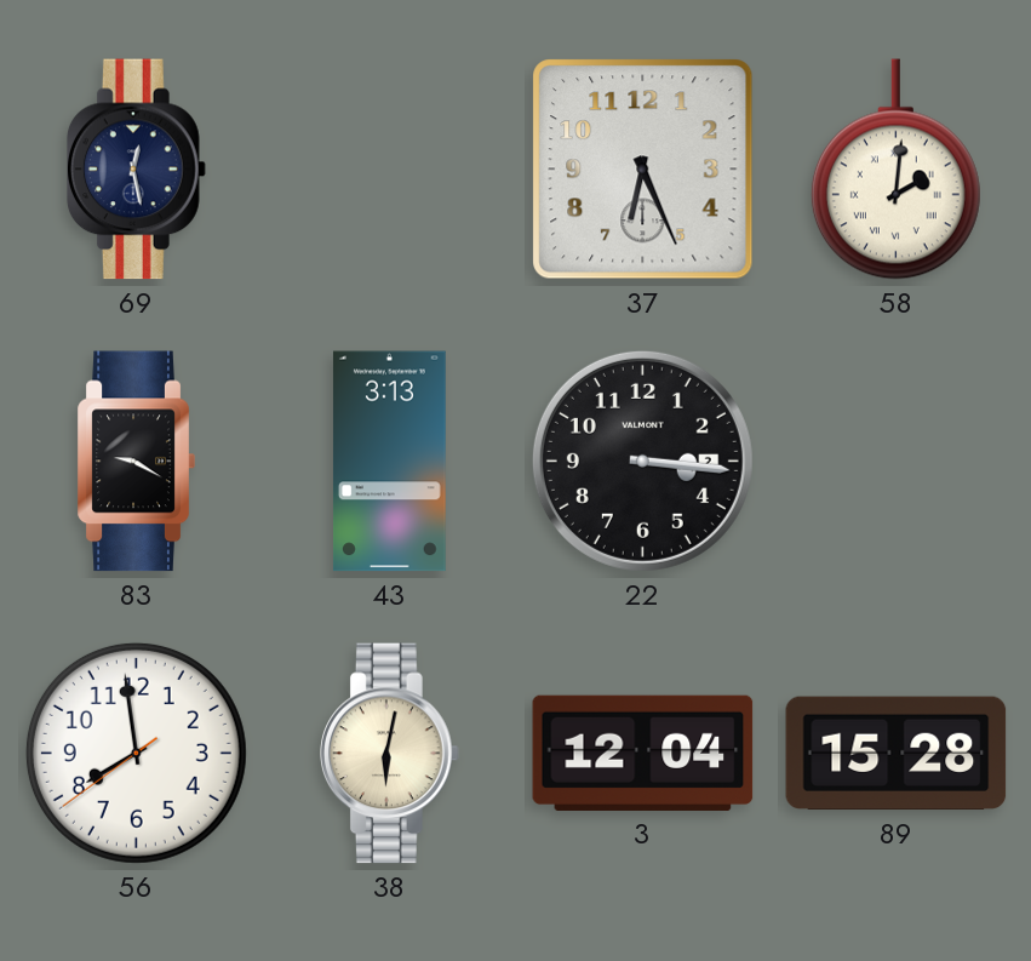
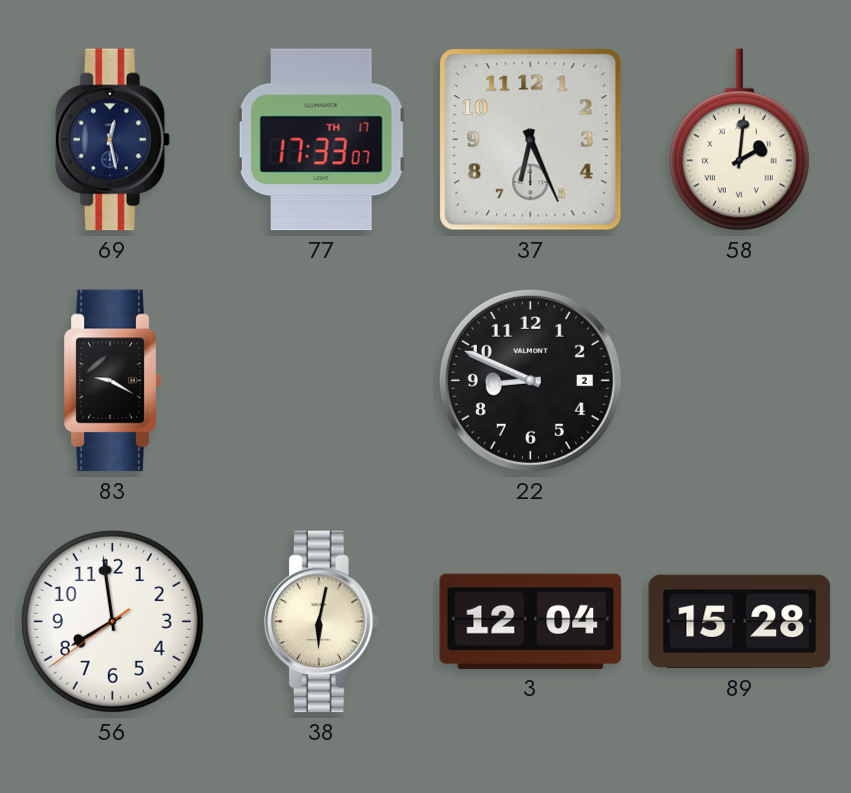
77: none -> 17:33 (322, 140)
43: 3:13 -> none (389, 462)
22: 3:16 -> 8:49 (530, 380)
